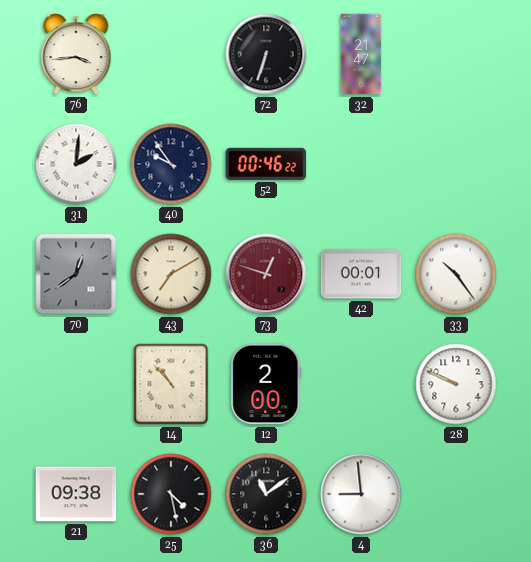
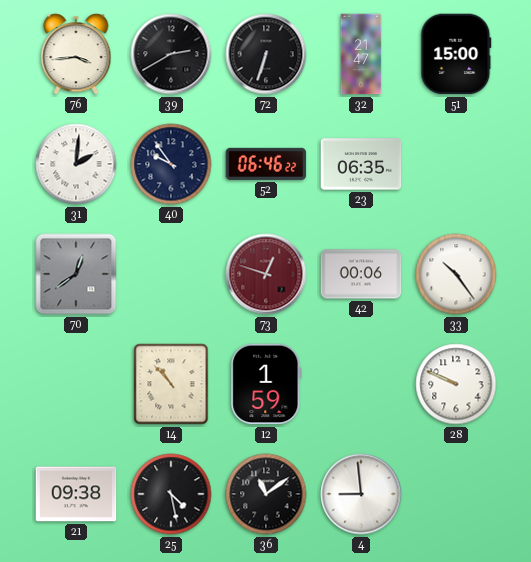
39: none -> 2:40 (171, 54)
51: none -> 15:00 (456, 54)
52: 00:46 -> 06:46 (266, 164)
23: none -> 06:35 (361, 164)
43: 7:10 -> none (171, 274)
42: 00:01 -> 00:06 (361, 274)
12: 2:00 -> 1:59 (266, 384)
